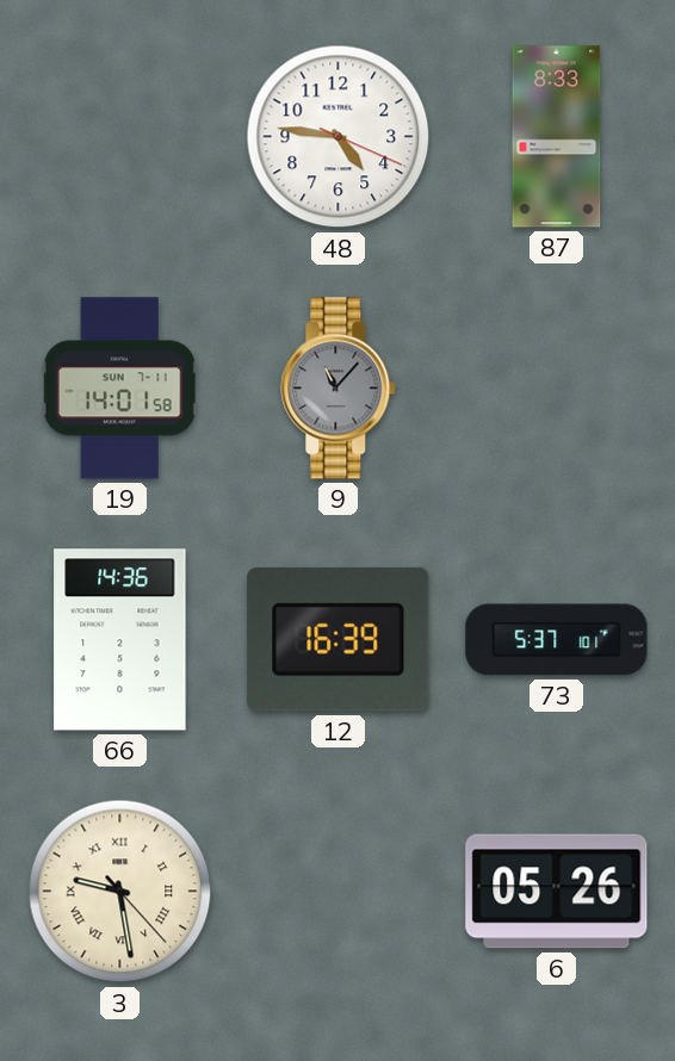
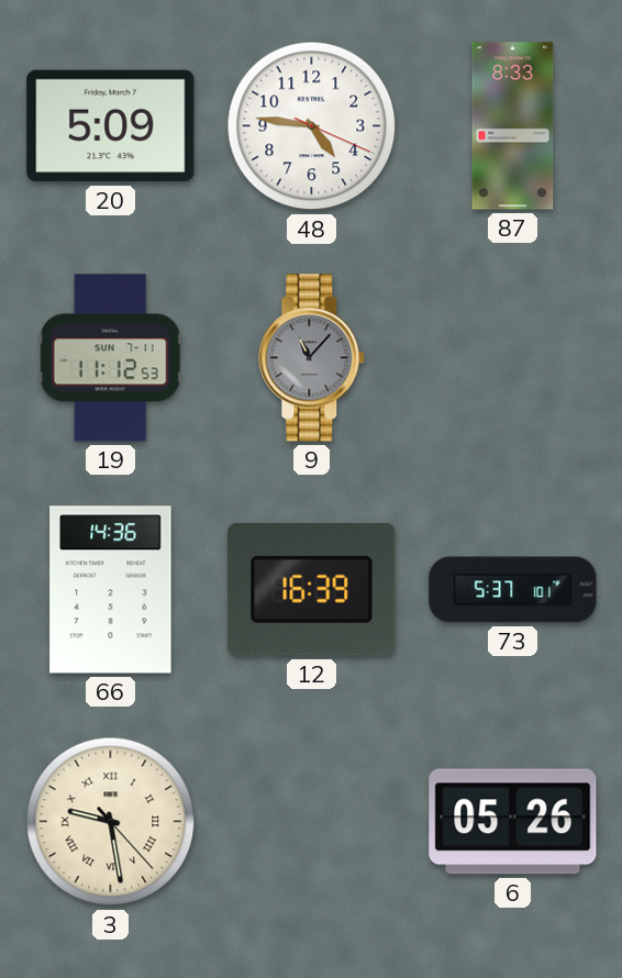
20: none -> 5:09 (111, 126)
19: 14:01 -> 11:12 (110, 358)
